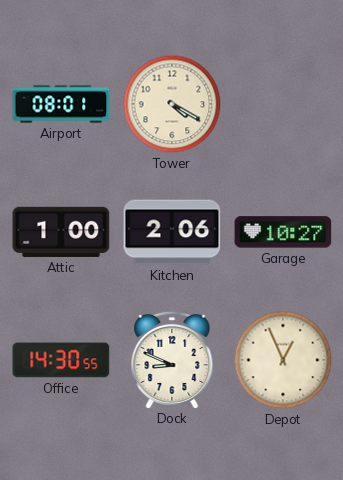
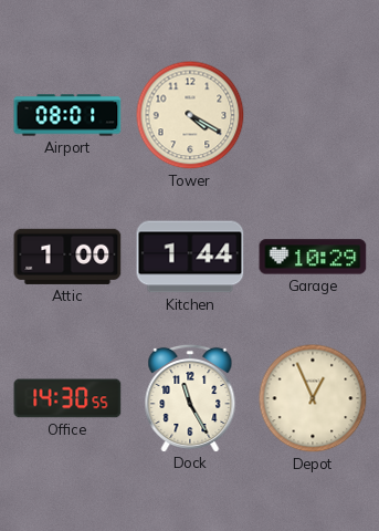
Kitchen: 2:06 -> 1:44 (190, 257)
Garage: 10:27 -> 10:29 (313, 257)
Dock: 8:49 -> 11:25 (190, 397)
